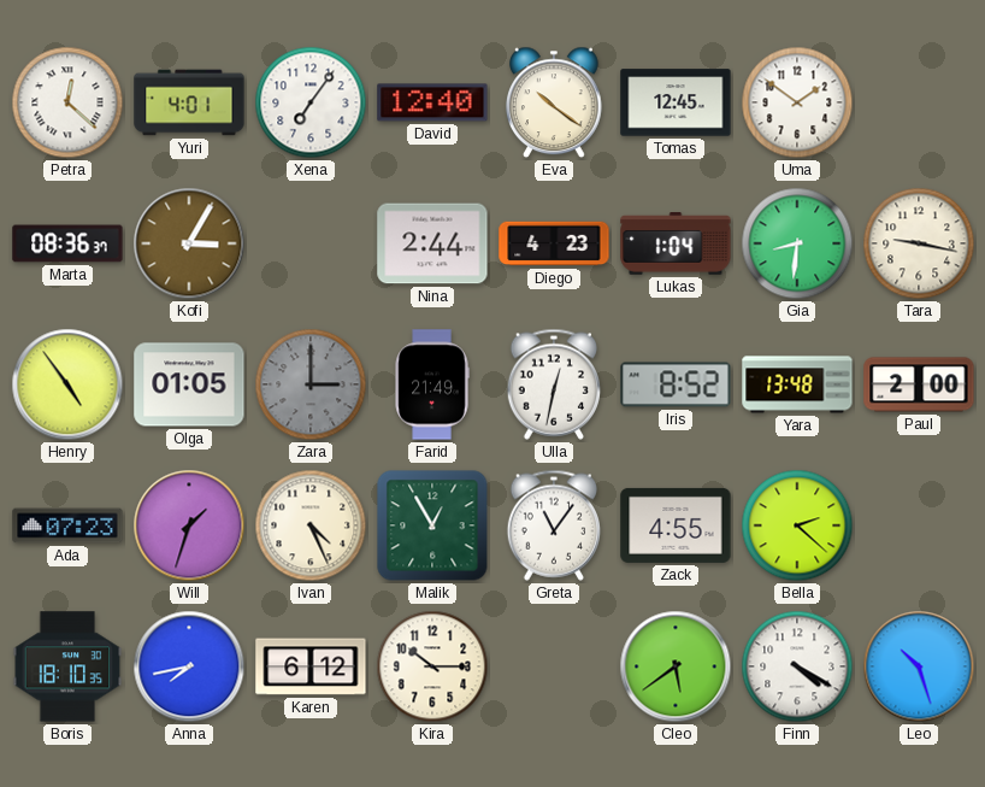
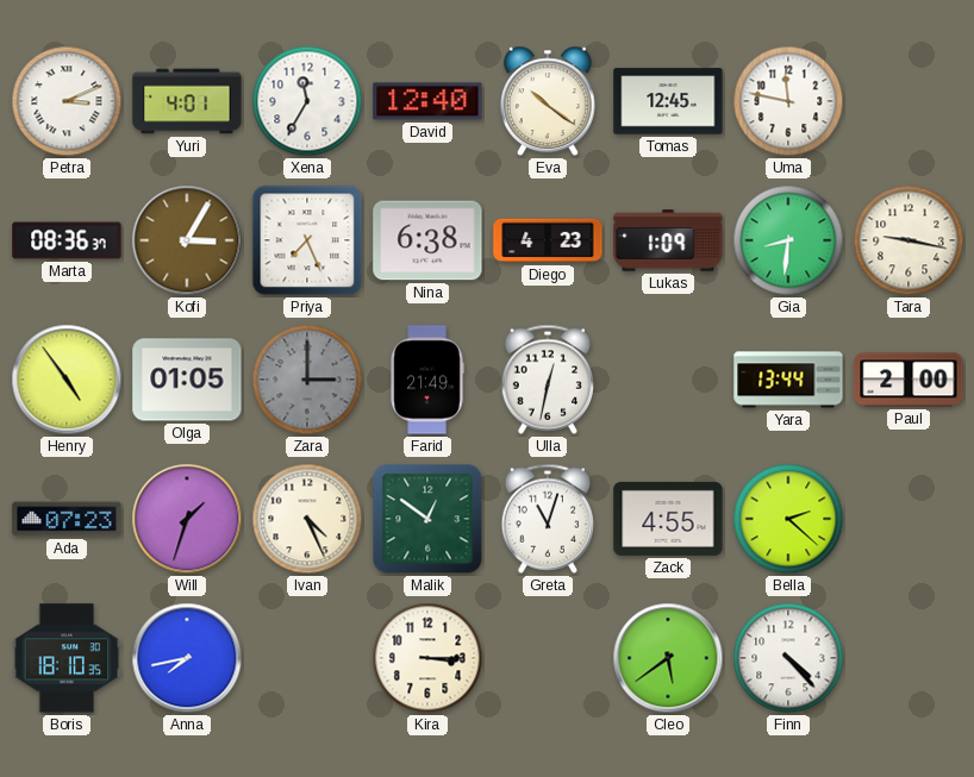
Petra: 12:22 -> 3:11 (67, 101)
Xena: 7:06 -> 11:35 (307, 101)
Uma: 1:51 -> 11:47 (788, 101)
Priya: none -> 7:26 (307, 240)
Nina: 2:44 -> 6:38 (427, 240)
Lukas: 1:04 -> 1:09 (668, 240)
Iris: 8:52 -> none (676, 384)
Yara: 13:48 -> 13:44 (788, 380)
Malik: 12:55 -> 12:51 (427, 519)
Greta: 11:06 -> 11:03 (547, 519)
Karen: 6:12 -> none (311, 666)
Kira: 10:15 -> 3:15 (427, 658)
Finn: 4:20 -> 4:23 (788, 658)
Leo: 10:27 -> none (919, 666)
